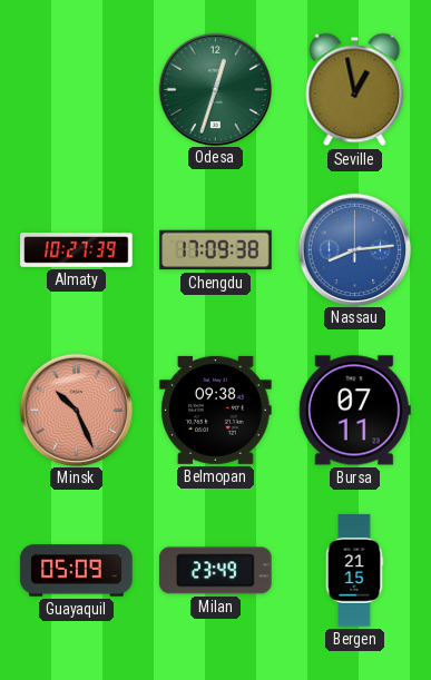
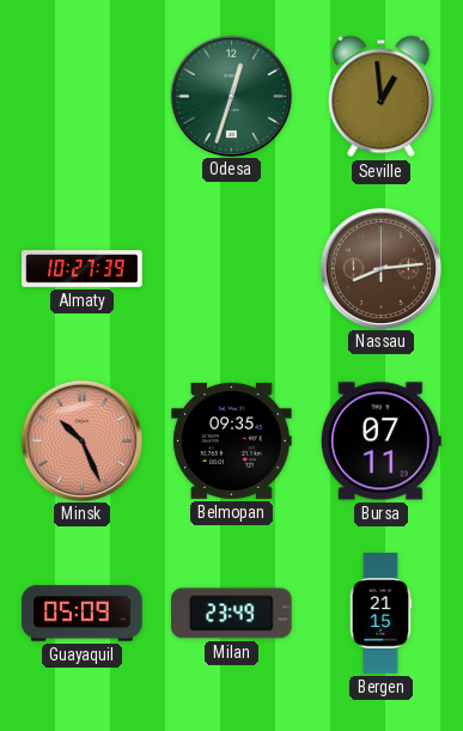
Seville: 12:58 -> 12:59 (382, 97)
Chengdu: 17:09 -> none (216, 250)
Nassau dial: blue -> brown (380, 268)
Belmopan: 09:38 -> 09:35 (232, 440)
